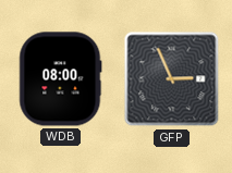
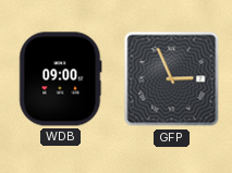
WDB: 08:00 -> 09:00 (61, 79)
